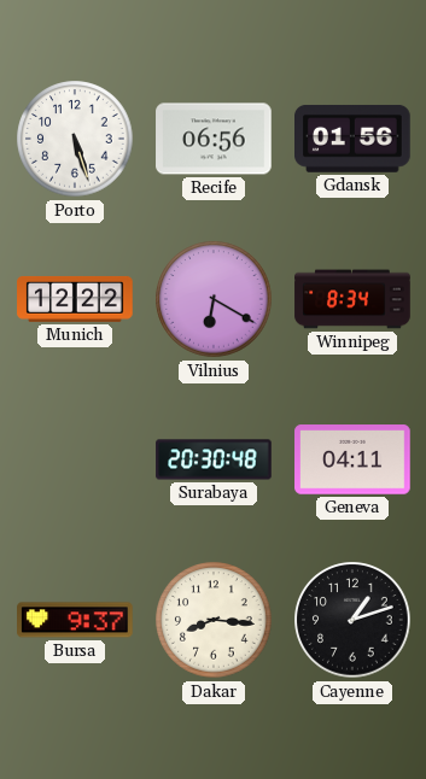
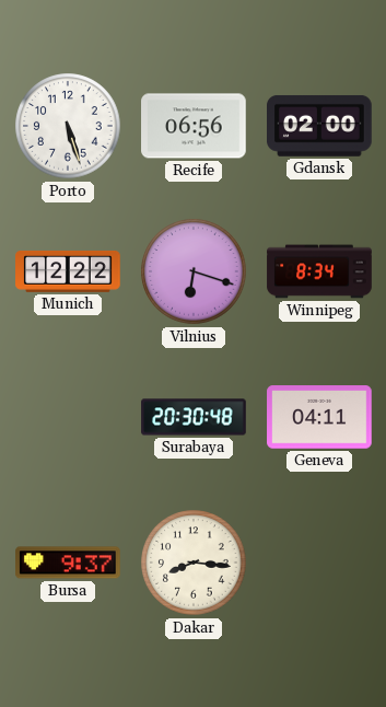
Gdansk: 01:56 -> 02:00 (320, 126)
Vilnius: 6:20 -> 6:18 (194, 271)
Cayenne: 1:12 -> none (352, 620)
